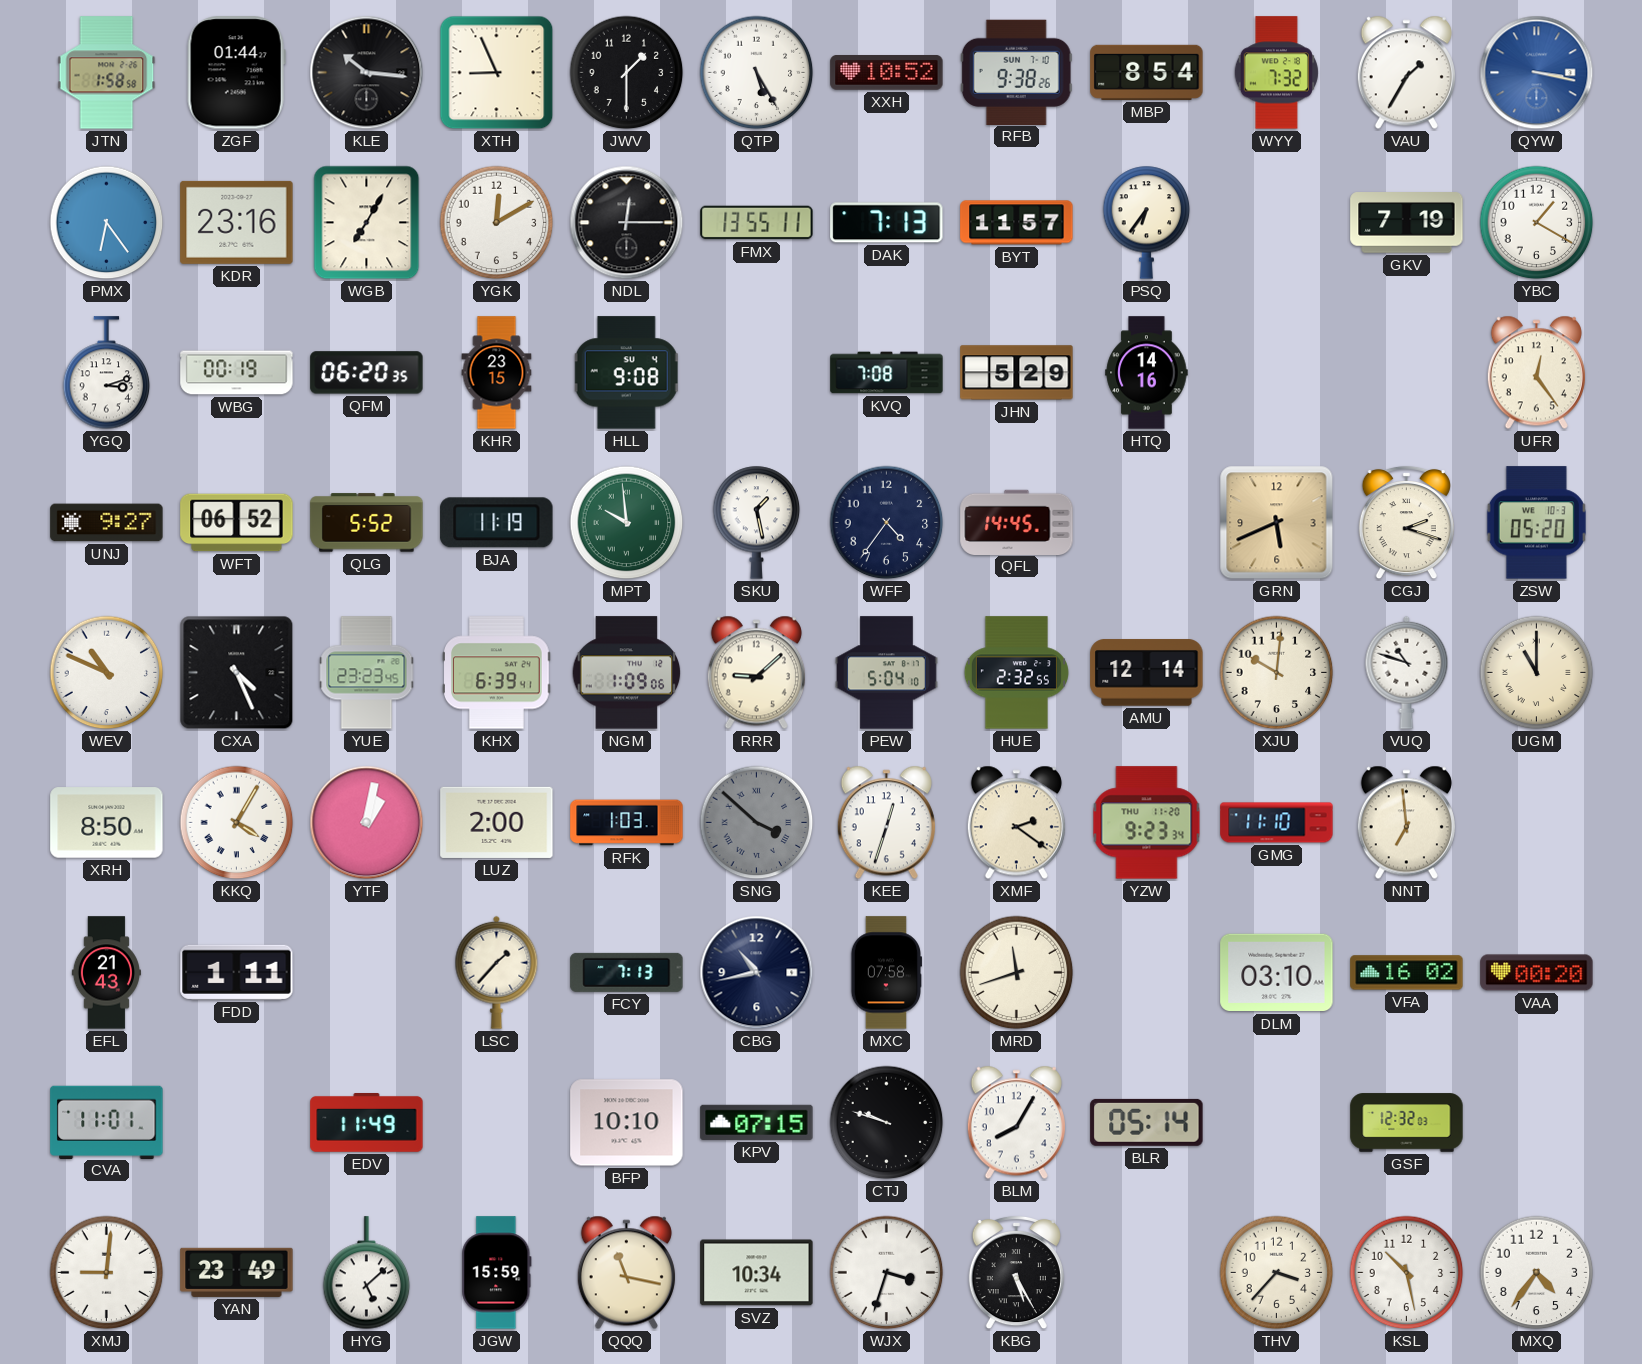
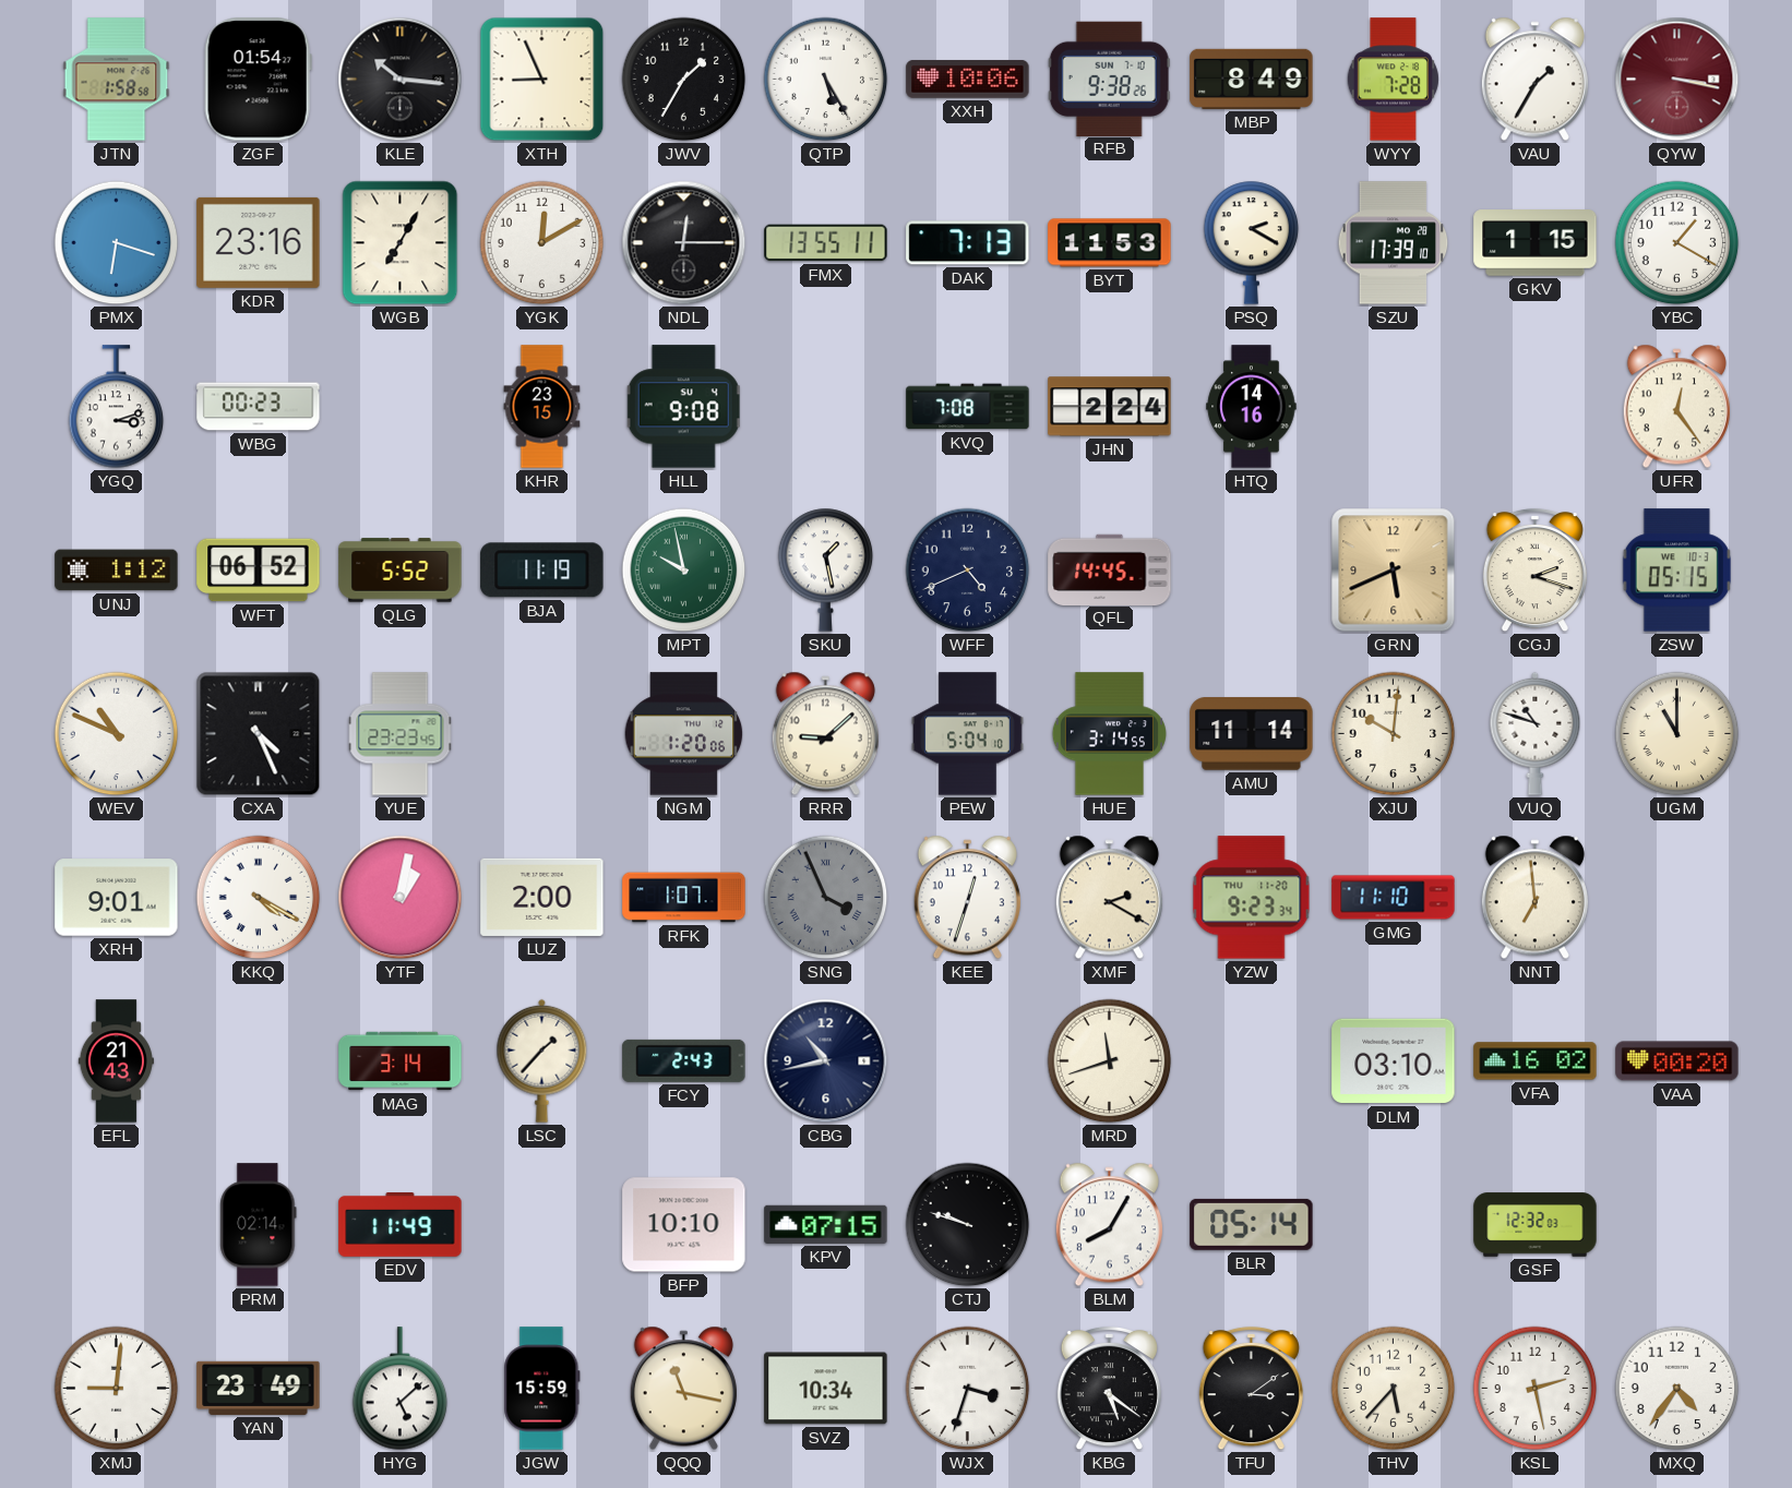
ZGF: 01:44 -> 01:54 (258, 80)
JWV: 1:30 -> 1:35 (684, 80)
XXH: 10:52 -> 10:06 (968, 80)
MBP: 8:54 -> 8:49 (1252, 79)
WYY: 7:32 -> 7:28 (1393, 80)
QYW dial: blue -> burgundy (1677, 80)
PMX: 6:24 -> 6:18 (117, 243)
BYT: 11:57 -> 11:53 (1110, 243)
PSQ: 6:36 -> 2:20 (1252, 242)
SZU: none -> 17:39 (1394, 243)
GKV: 7:19 -> 1:15 (1536, 243)
WBG: 00:19 -> 00:23 (259, 407)
QFM: 06:20 -> none (367, 373)
JHN: 5:29 -> 2:24 (1110, 407)
UNJ: 9:27 -> 1:12 (117, 571)
MPT: 9:59 -> 9:58 (684, 571)
WFF: 4:36 -> 4:41 (968, 571)
ZSW: 05:20 -> 05:15 (1676, 571)
KHX: 6:39 -> none (497, 673)
NGM: 1:09 -> 1:20 (684, 734)
HUE: 2:32 -> 3:14 (1109, 734)
AMU: 12:14 -> 11:14 (1252, 734)
XRH: 8:50 -> 9:01 (117, 898)
KKQ: 4:05 -> 4:20 (259, 898)
RFK: 1:03 -> 1:07 (684, 898)
SNG: 3:52 -> 3:56 (826, 898)
XMF: 2:21 -> 2:20 (1109, 898)
FDD: 1:11 -> none (237, 972)
MAG: none -> 3:14 (401, 1061)
FCY: 7:13 -> 2:43 (684, 1060)
MXC: 07:58 -> none (886, 973)
CVA: 11:01 -> none (107, 1122)
PRM: none -> 02:14 (259, 1225)
KBG: 5:25 -> 5:21 (1109, 1389)
TFU: none -> 3:09 (1251, 1389)
THV: 3:37 -> 5:37 (1394, 1389)
KSL: 10:28 -> 2:28 (1536, 1389)
